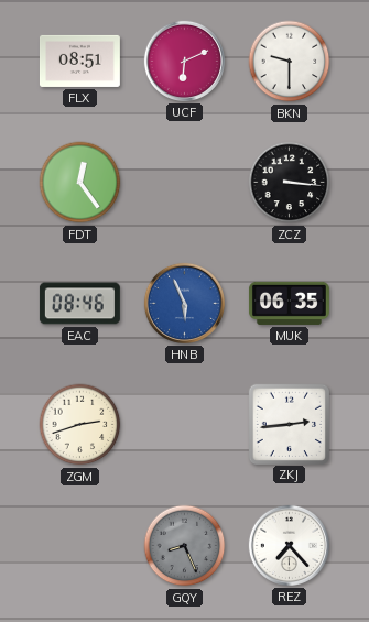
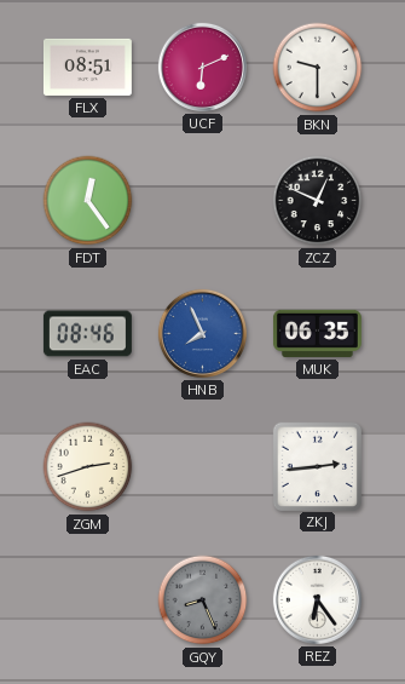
ZCZ: 3:16 -> 12:49 (318, 201)
HNB: 5:56 -> 7:56 (202, 333)
REZ: 7:23 -> 6:24 (317, 599)
